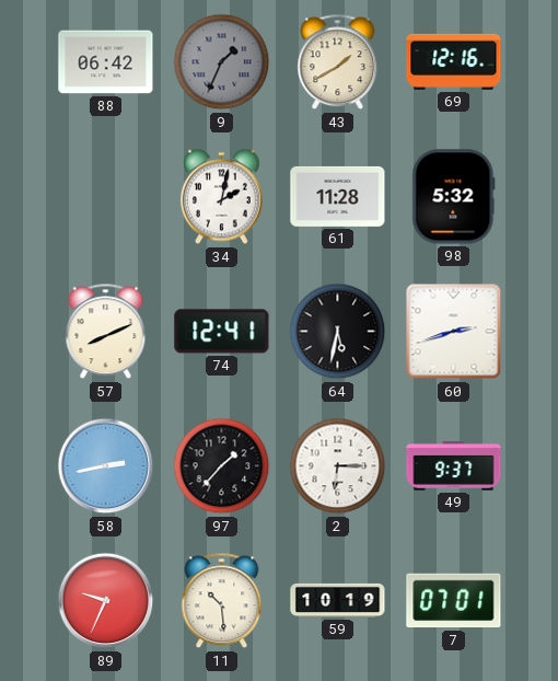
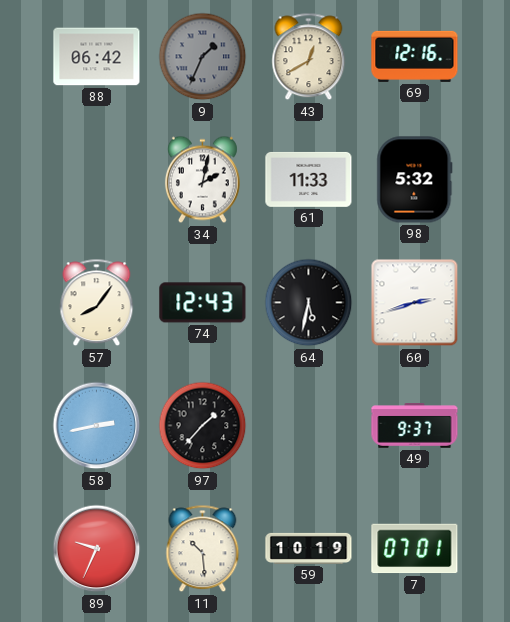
43: 1:40 -> 12:40 (309, 57)
61: 11:28 -> 11:33 (309, 179)
57: 8:11 -> 8:06 (97, 303)
74: 12:41 -> 12:43 (203, 303)
2: 6:15 -> none (338, 466)
